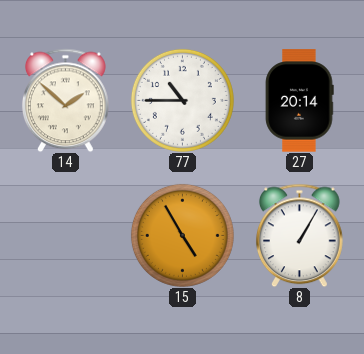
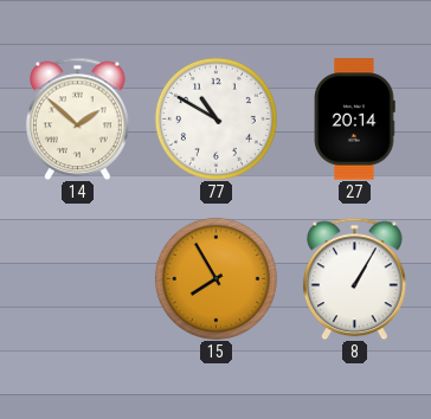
77: 10:45 -> 10:50 (215, 118)
15: 4:55 -> 7:55 (215, 278)
